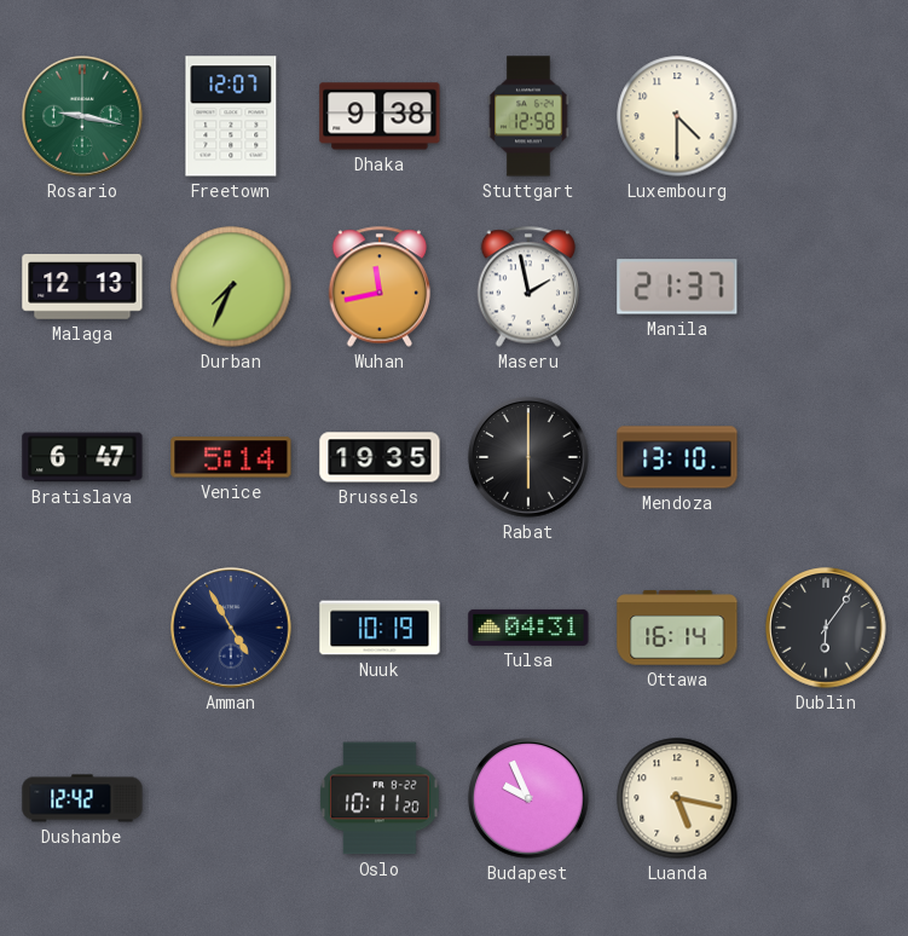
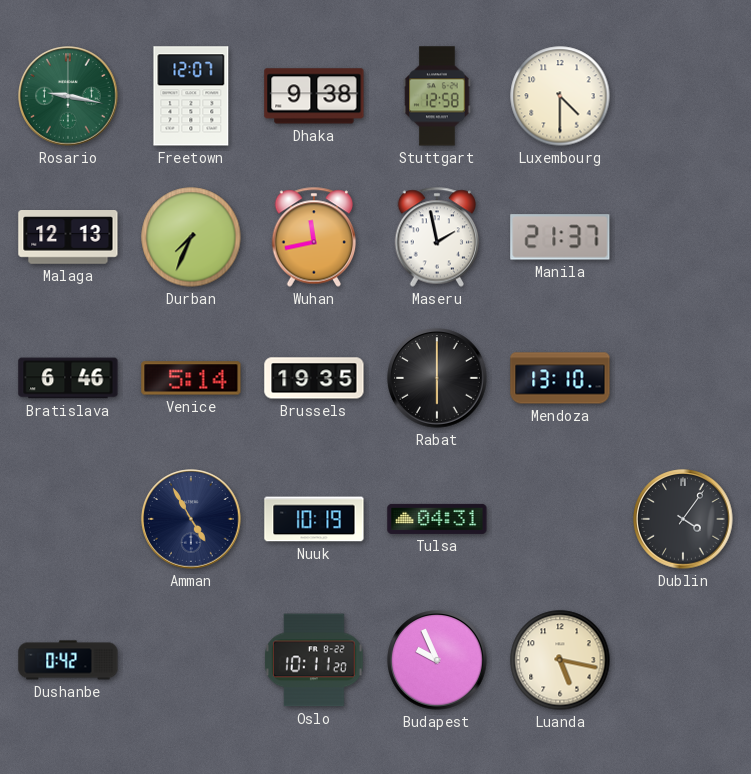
Bratislava: 6:47 -> 6:46 (68, 378)
Ottawa: 16:14 -> none (677, 628)
Dublin: 6:06 -> 4:06 (683, 519)
Dushanbe: 12:42 -> 0:42 (68, 660)
